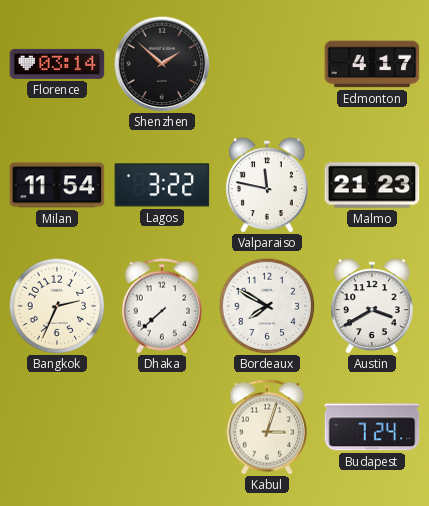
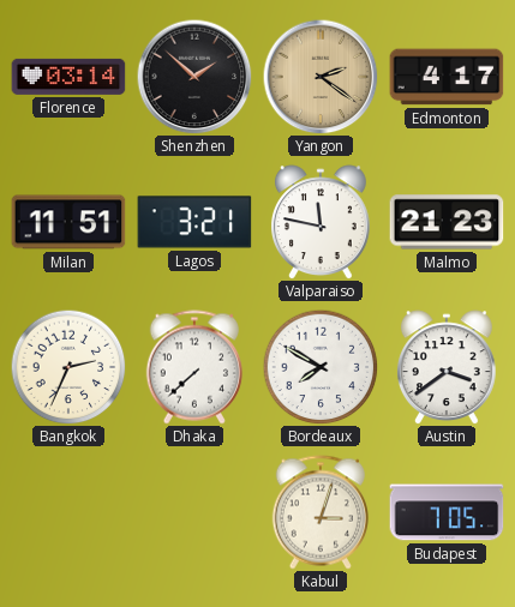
Yangon: none -> 2:21 (321, 77)
Milan: 11:54 -> 11:51 (68, 222)
Lagos: 3:22 -> 3:21 (194, 222)
Austin: 3:40 -> 3:39 (447, 367)
Budapest: 7:24 -> 7:05 (447, 512)
